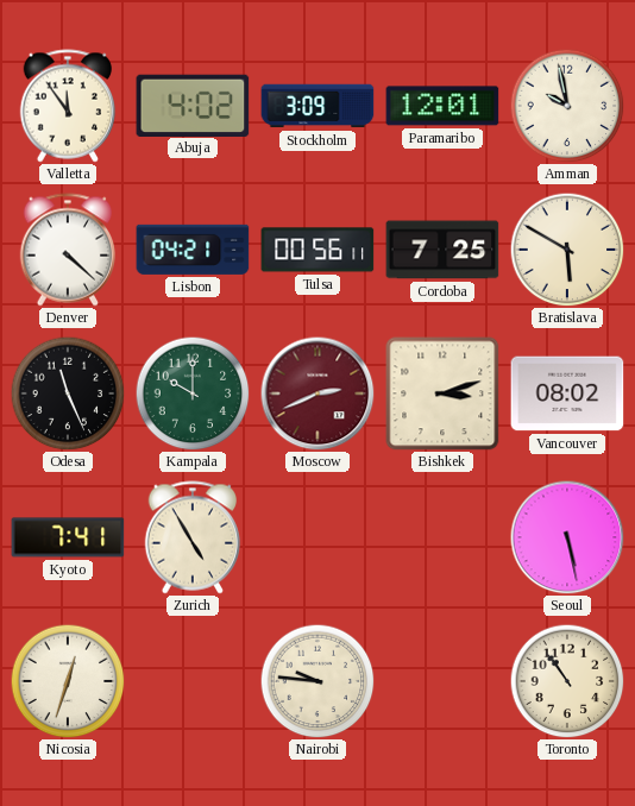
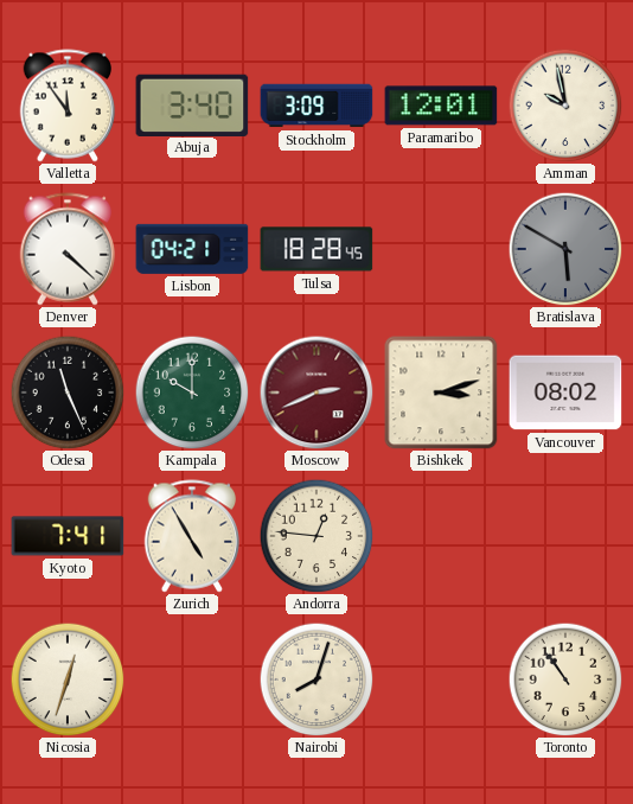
Abuja: 4:02 -> 3:40 (192, 104)
Tulsa: 00:56 -> 18:28 (316, 249)
Cordoba: 7:25 -> none (442, 250)
Bratislava dial: cream -> grey (565, 249)
Andorra: none -> 12:46 (316, 536)
Seoul: 5:28 -> none (567, 537)
Nairobi: 9:46 -> 8:03 (316, 679)
